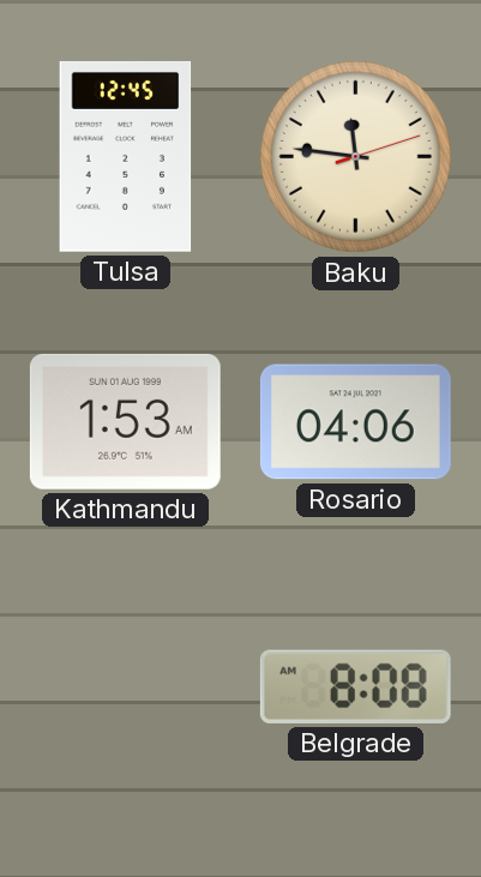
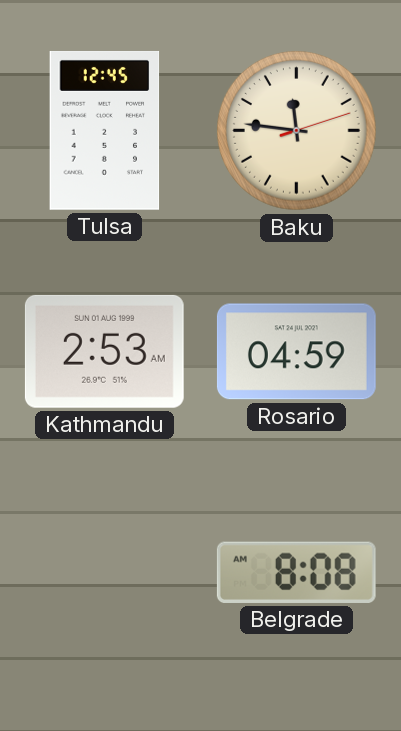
Kathmandu: 1:53 -> 2:53 (104, 351)
Rosario: 04:06 -> 04:59 (296, 352)
